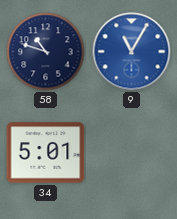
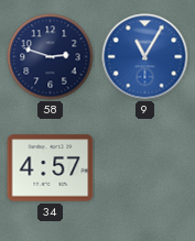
58: 10:48 -> 2:48 (51, 57)
34: 5:01 -> 4:57 (51, 168)
